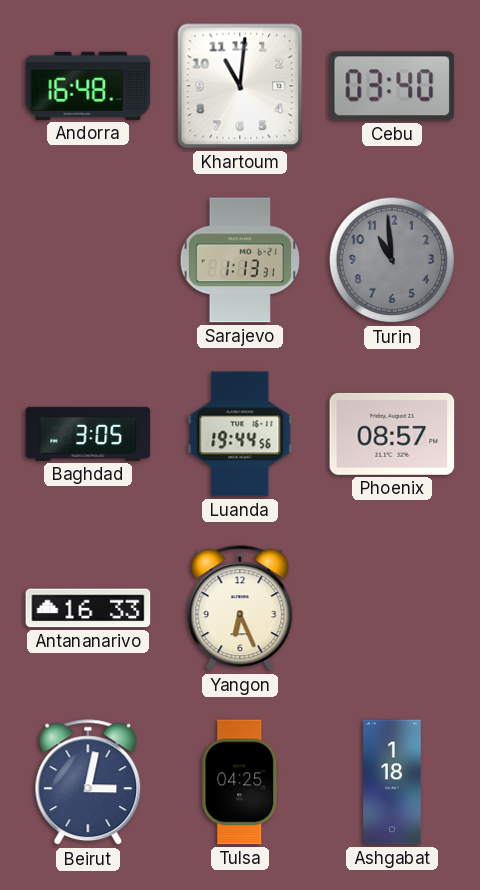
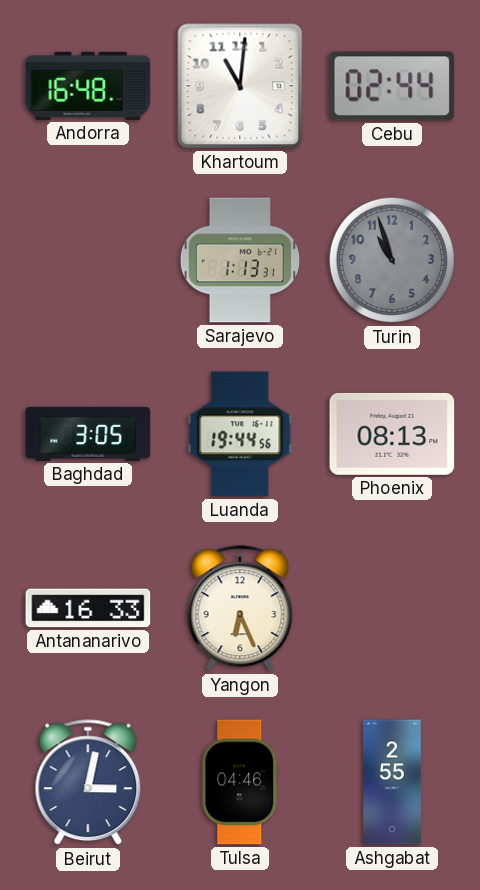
Cebu: 03:40 -> 02:44 (392, 86)
Turin: 10:59 -> 10:57 (392, 260)
Phoenix: 08:57 -> 08:13 (392, 434)
Tulsa: 04:25 -> 04:46 (240, 782)
Ashgabat: 1:18 -> 2:55 (392, 782)
